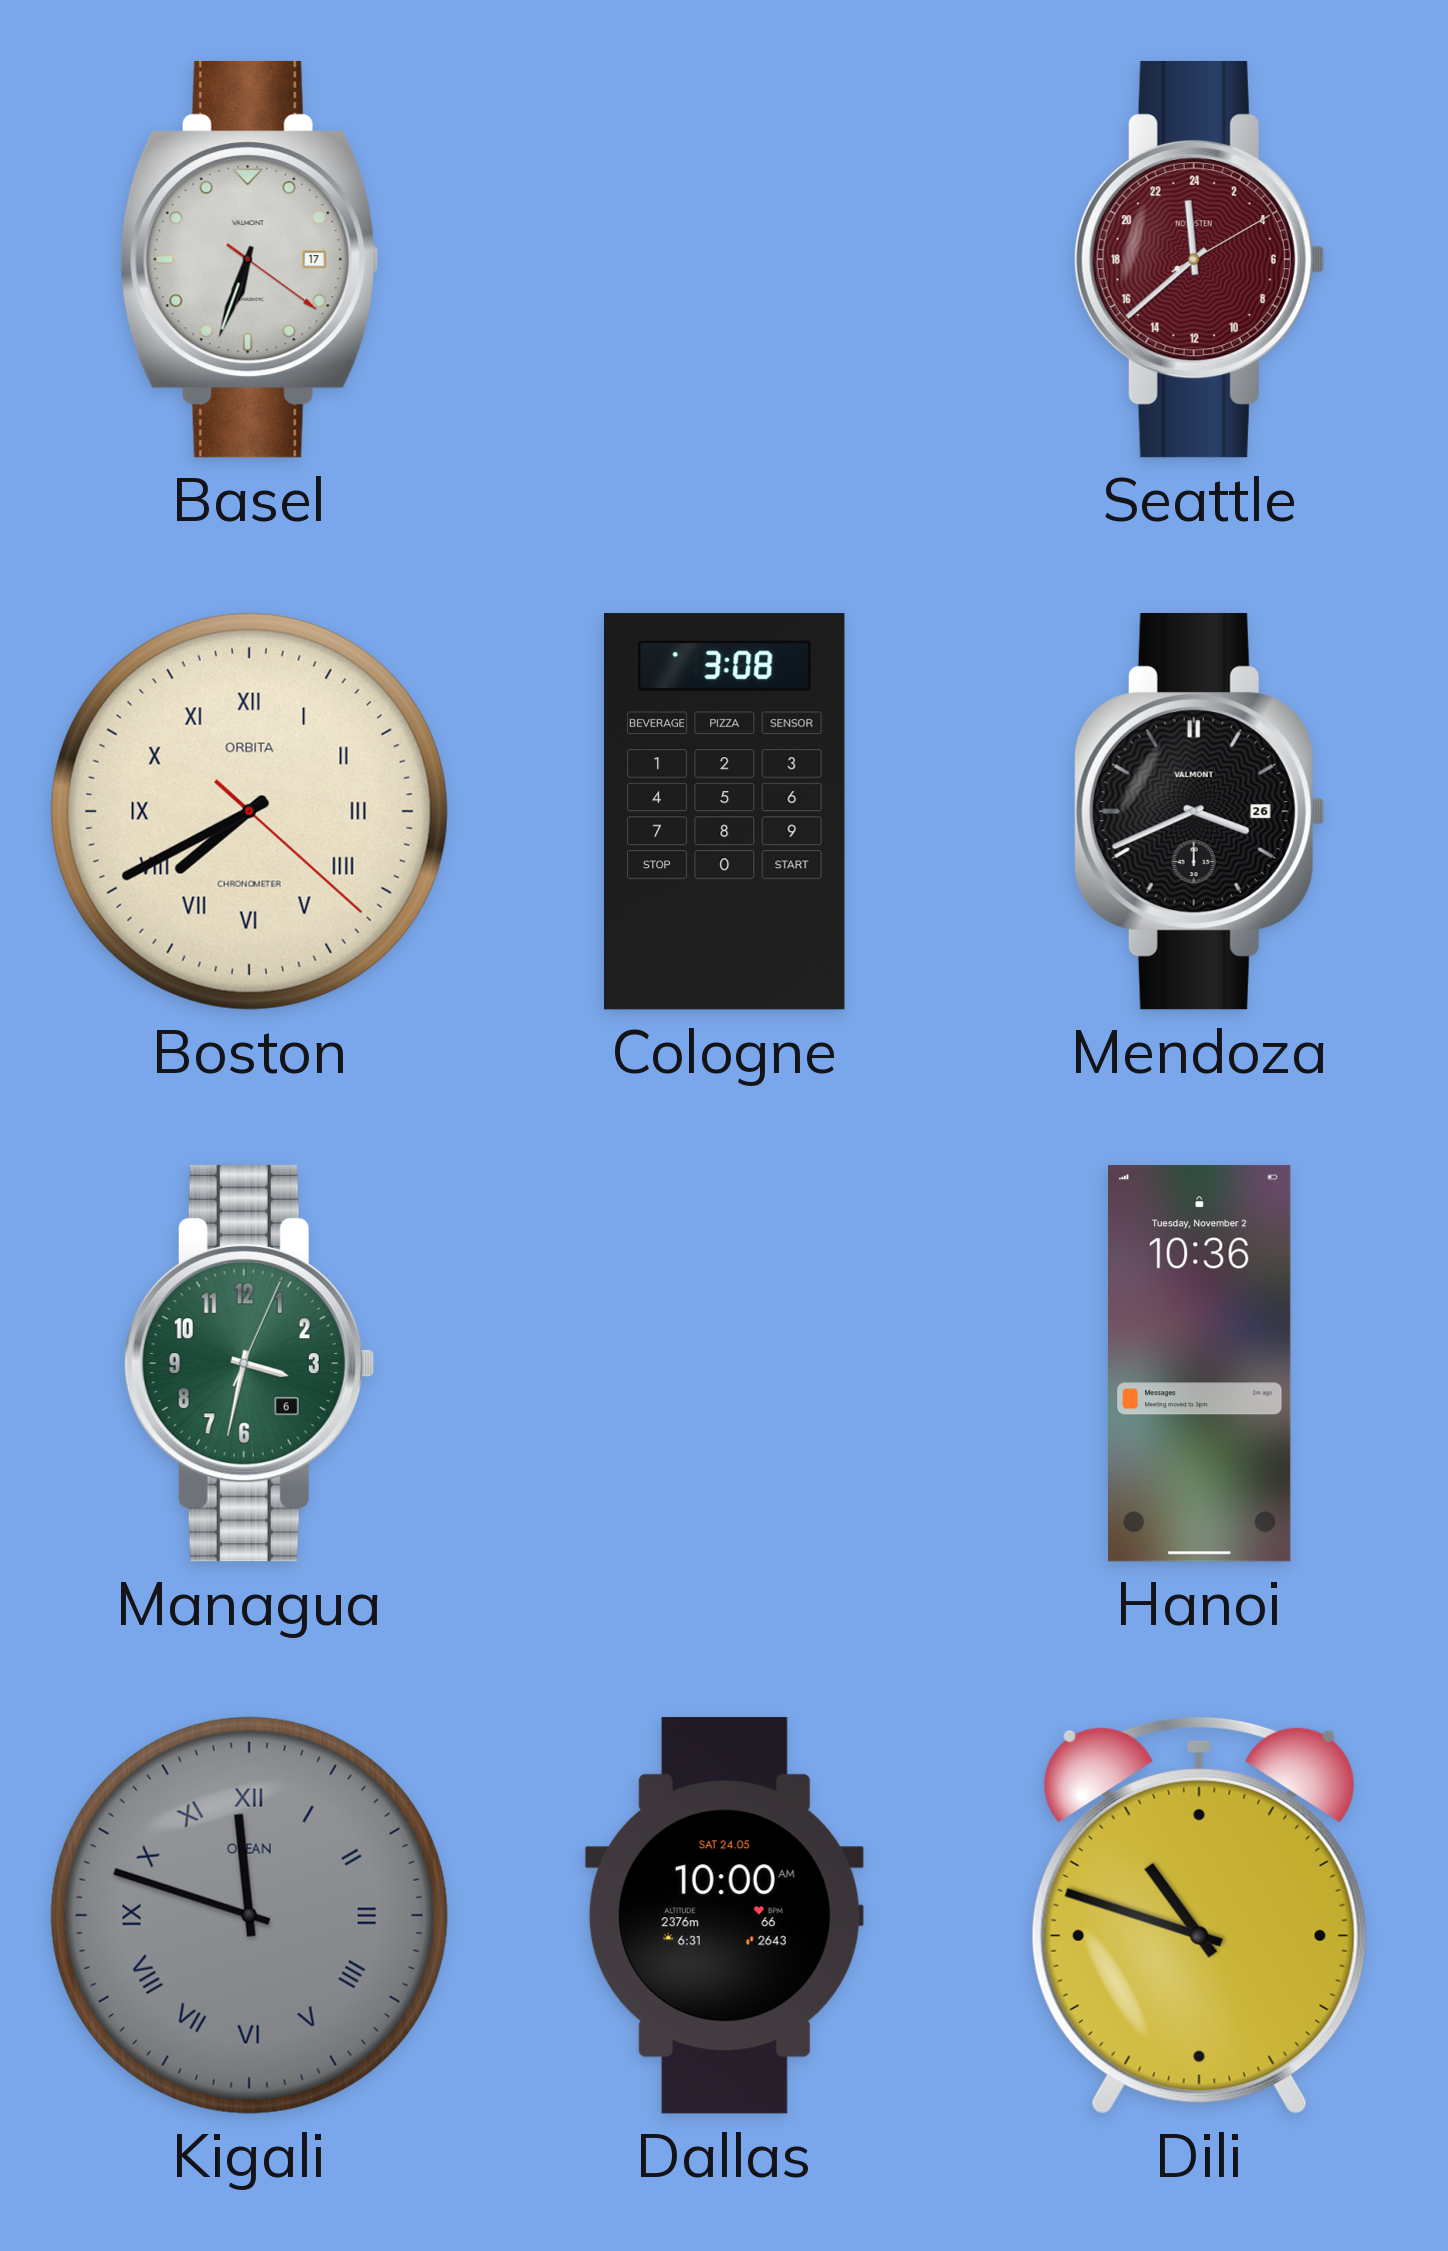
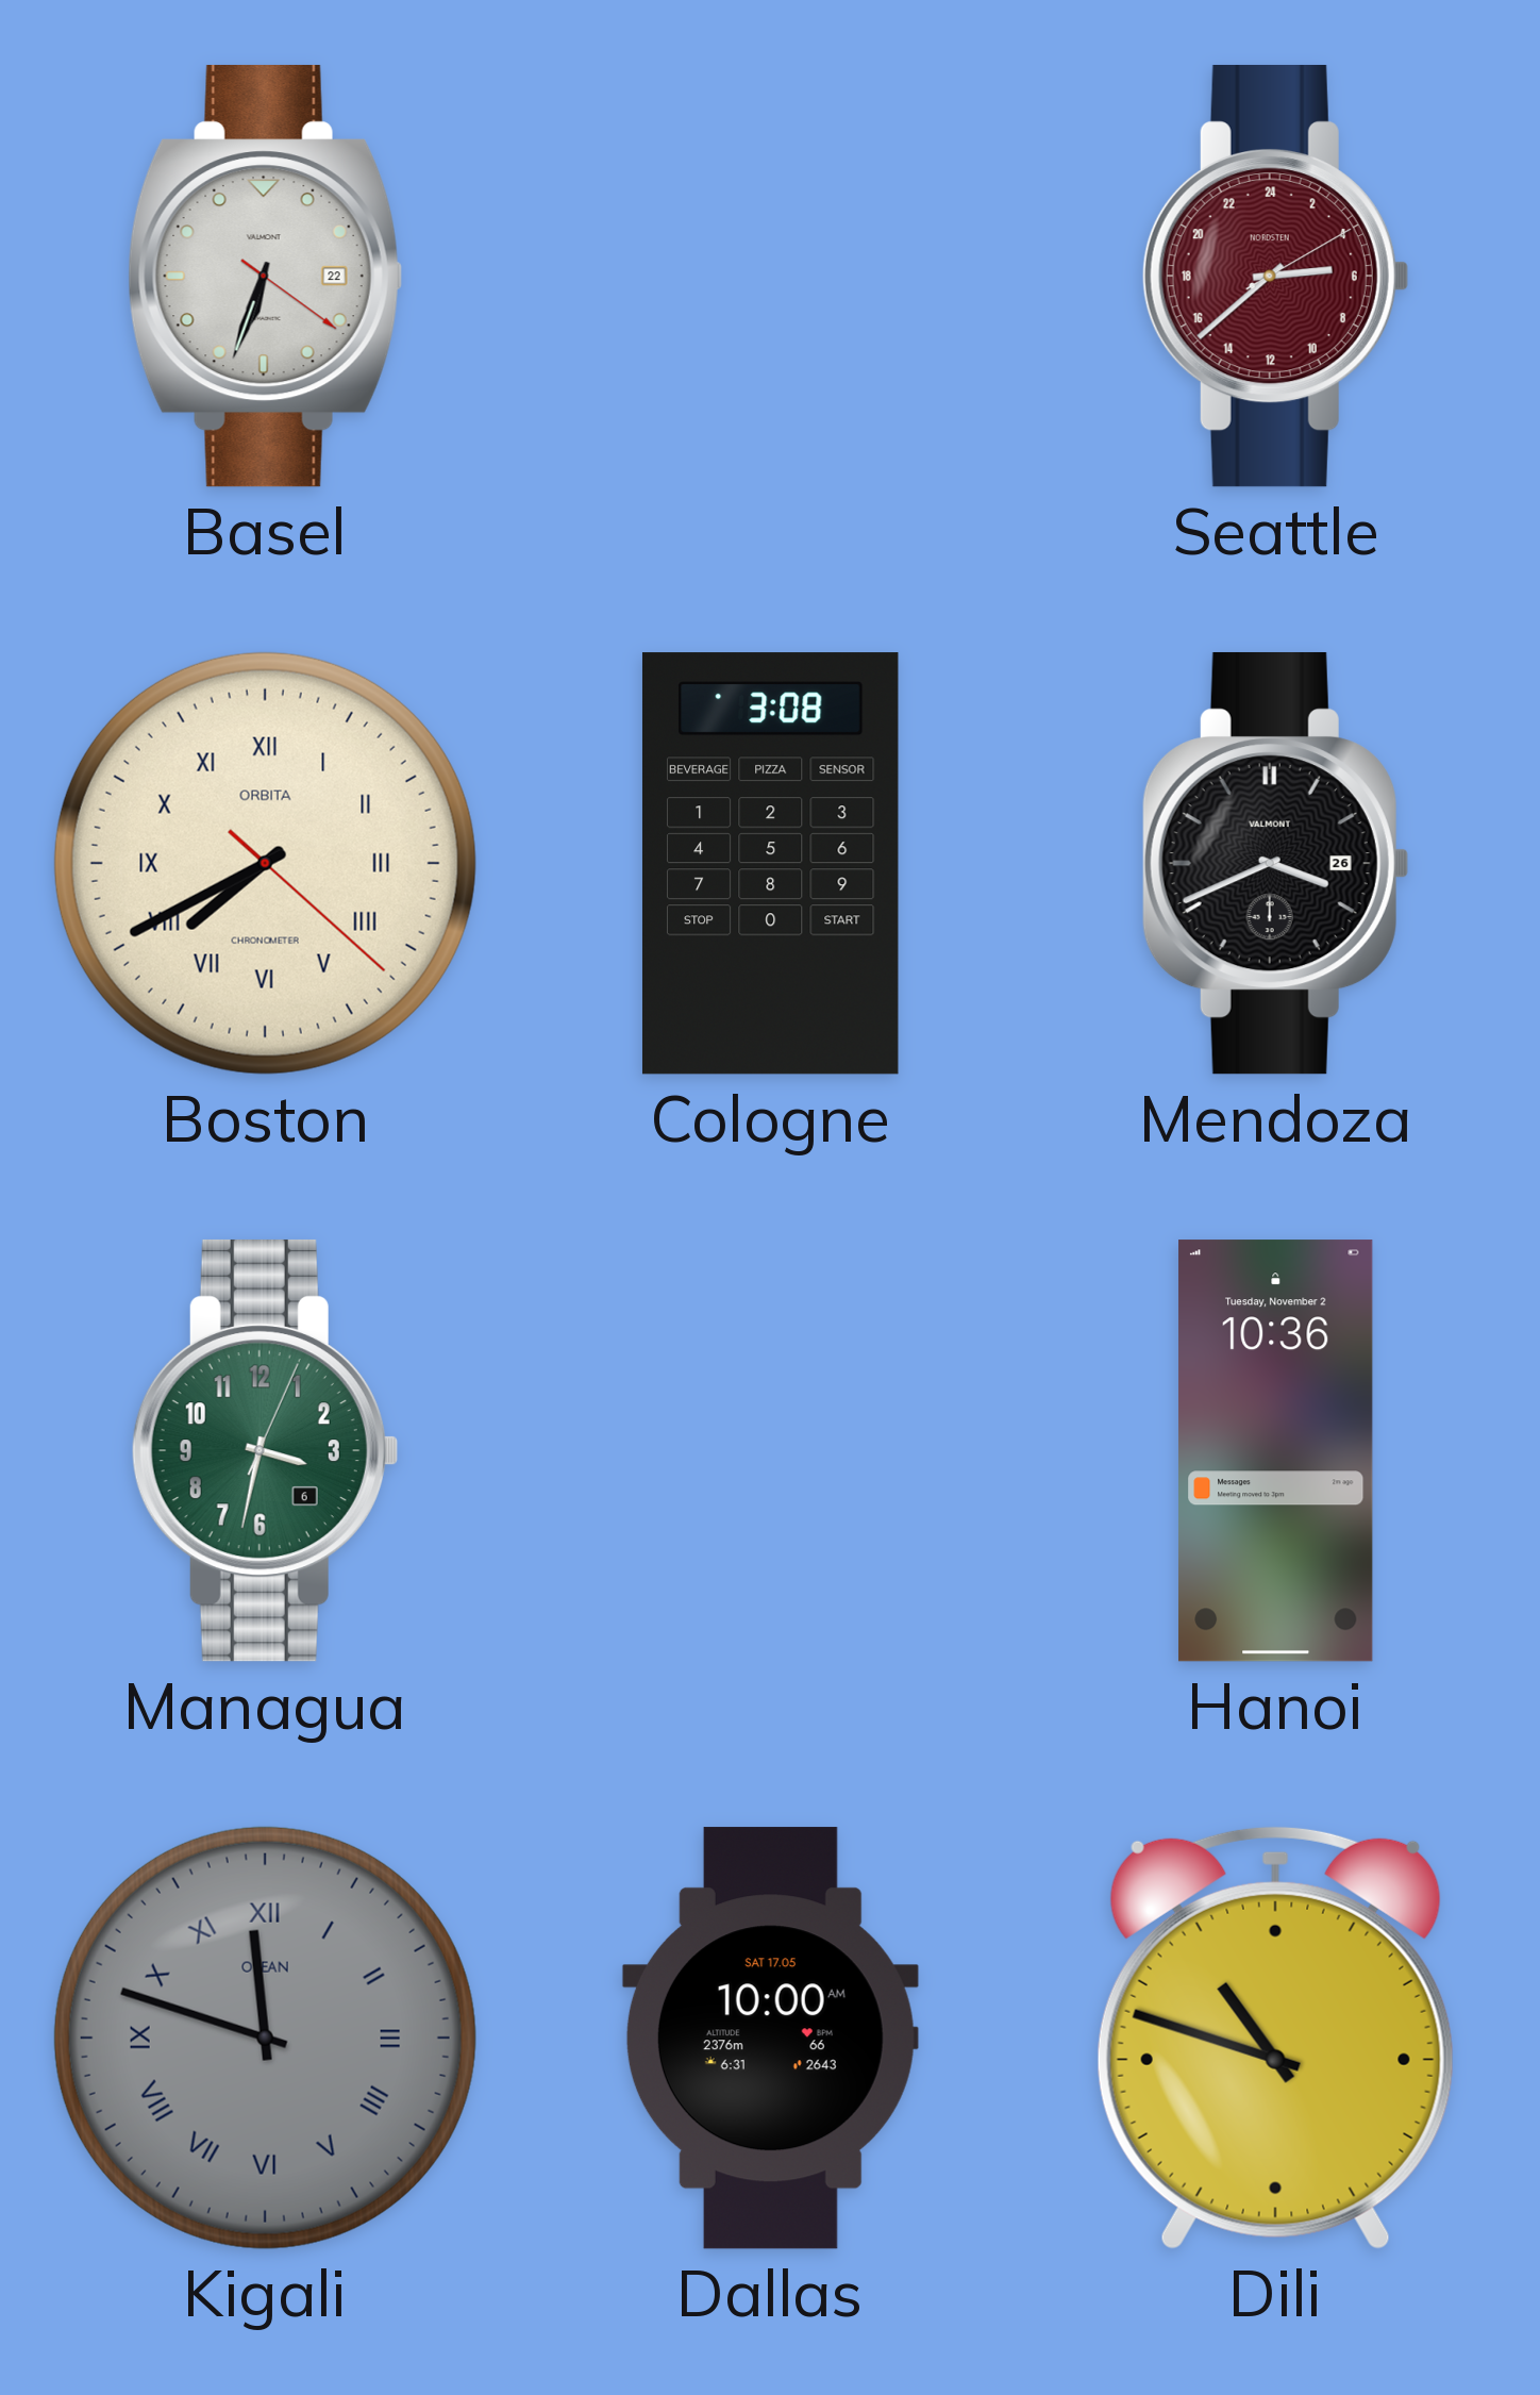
Basel date: 17 -> 22 (265, 276)
Seattle: 23:38 -> 5:38 (1275, 276)
Dallas date: SAT 24.05 -> SAT 17.05 (770, 2039)
